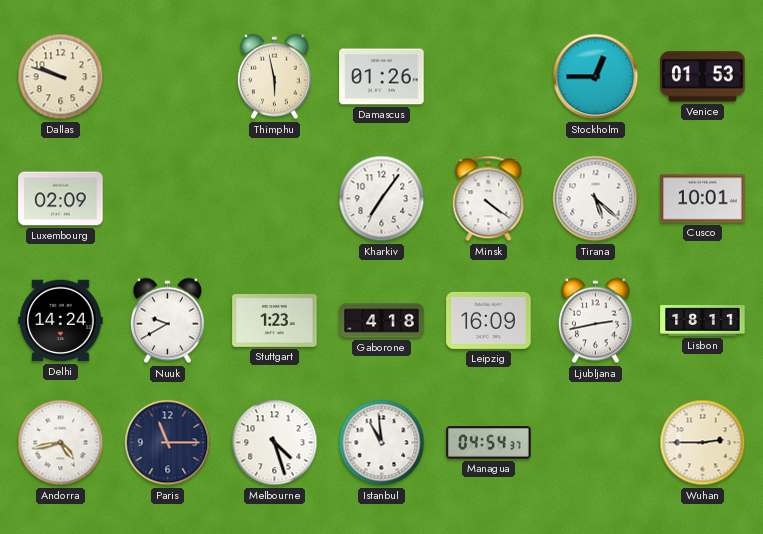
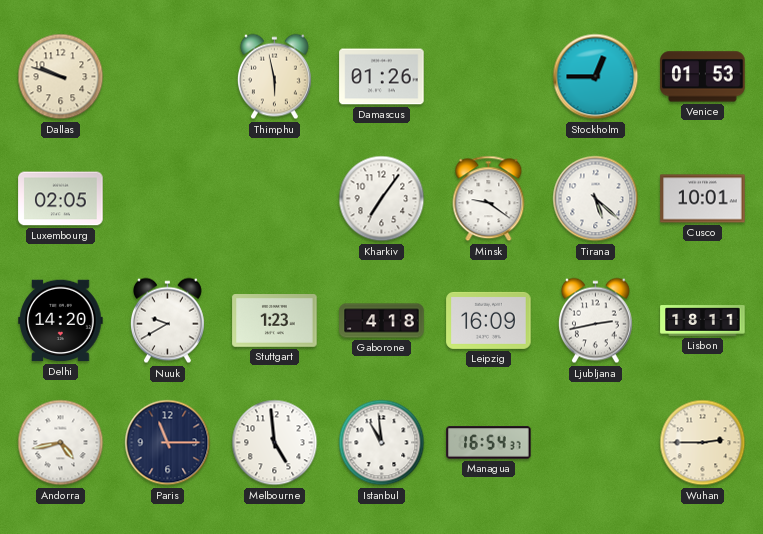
Luxembourg: 02:09 -> 02:05 (61, 199)
Minsk: 4:21 -> 9:21 (489, 199)
Delhi: 14:24 -> 14:20 (61, 321)
Melbourne: 4:27 -> 4:59 (275, 443)
Managua: 04:54 -> 16:54 (489, 443)
